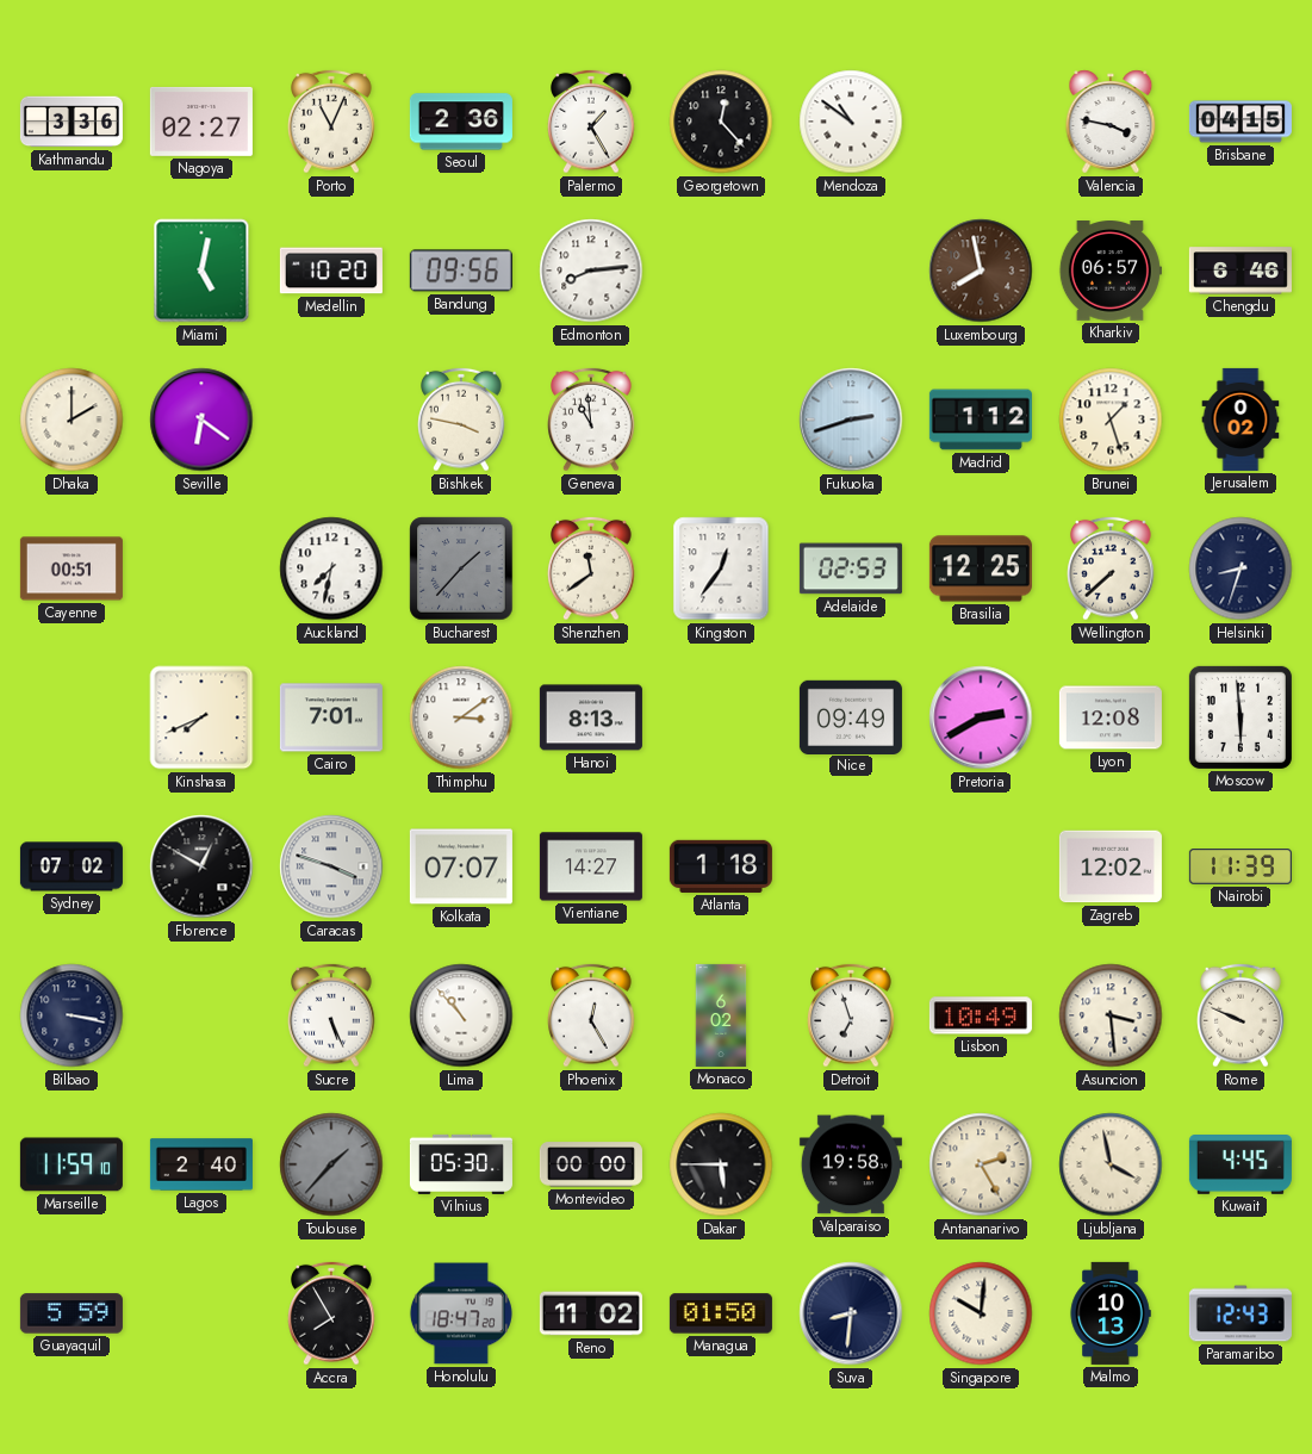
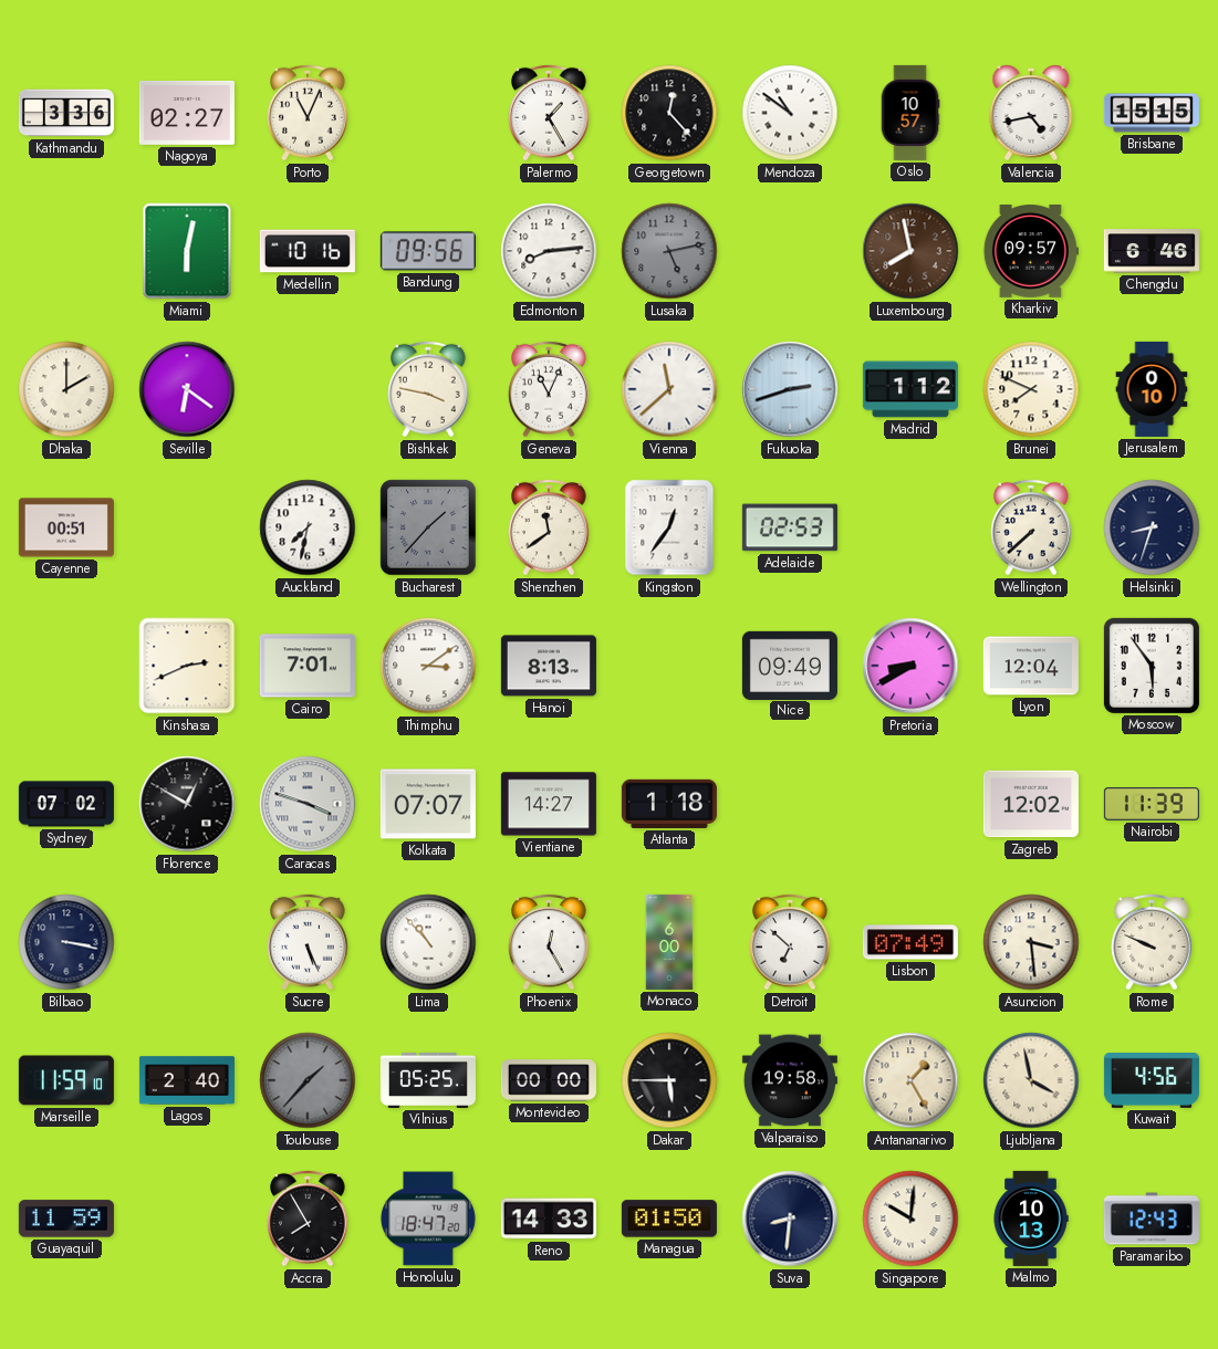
Seoul: 2:36 -> none (461, 122)
Oslo: none -> 10:57 (910, 113)
Valencia: 3:47 -> 4:43 (1031, 113)
Brisbane: 04:15 -> 15:15 (1152, 113)
Miami: 5:02 -> 6:02 (187, 251)
Medellin: 10:20 -> 10:16 (308, 251)
Lusaka: none -> 5:13 (669, 251)
Kharkiv: 06:57 -> 09:57 (1031, 252)
Geneva: 10:59 -> 11:04 (549, 389)
Vienna: none -> 11:38 (669, 389)
Brunei: 1:27 -> 7:49 (1031, 389)
Jerusalem: 0:02 -> 0:10 (1152, 389)
Brasilia: 12:25 -> none (981, 568)
Kinshasa: 7:41 -> 2:41 (187, 666)
Pretoria: 2:40 -> 8:40 (910, 666)
Lyon: 12:08 -> 12:04 (1031, 666)
Moscow: 5:59 -> 5:54 (1152, 666)
Monaco: 6:02 -> 6:00 (669, 942)
Detroit: 6:57 -> 6:52 (790, 942)
Lisbon: 10:49 -> 07:49 (910, 942)
Vilnius: 05:30 -> 05:25 (428, 1080)
Antananarivo: 2:25 -> 1:25 (910, 1080)
Kuwait: 4:45 -> 4:56 (1152, 1081)
Guayaquil: 5:59 -> 11:59 (66, 1219)
Reno: 11:02 -> 14:33 (549, 1219)
